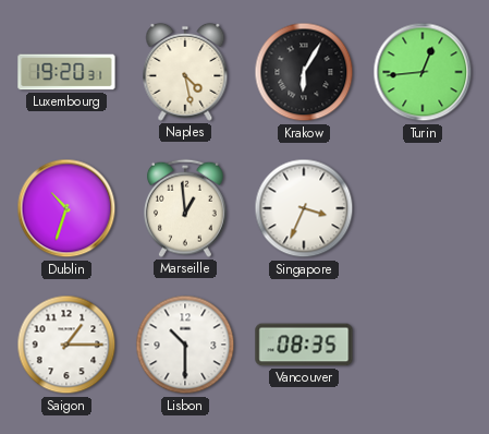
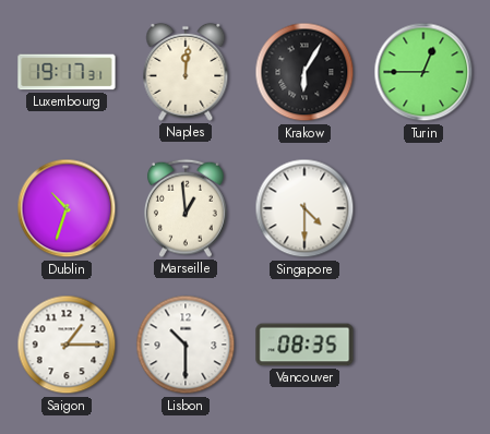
Luxembourg: 19:20 -> 19:17 (67, 72)
Naples: 4:28 -> 12:01 (186, 72)
Turin: 12:44 -> 12:45 (423, 72)
Singapore: 3:34 -> 4:30 (304, 208)
